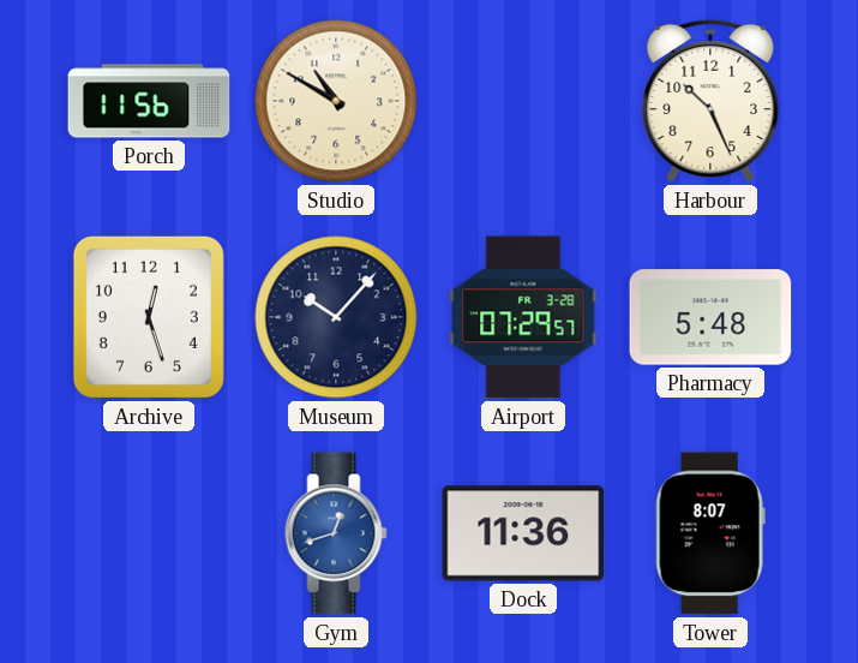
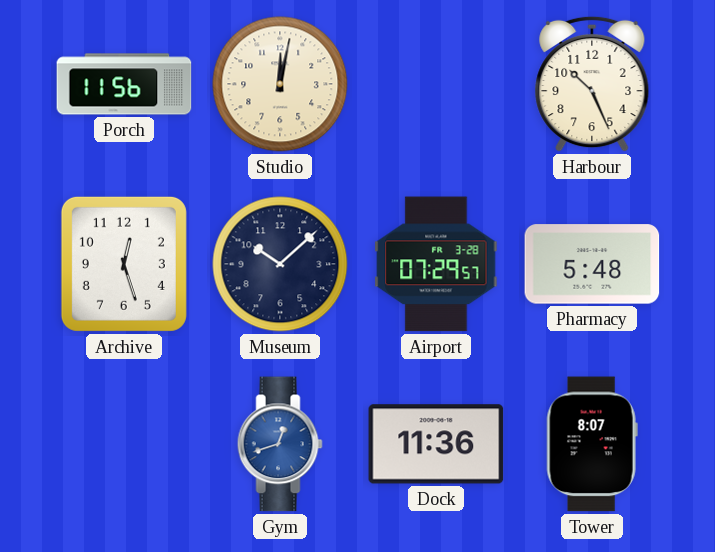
Studio: 10:50 -> 12:02 (280, 84)
Museum: 10:07 -> 10:08 (280, 264)
